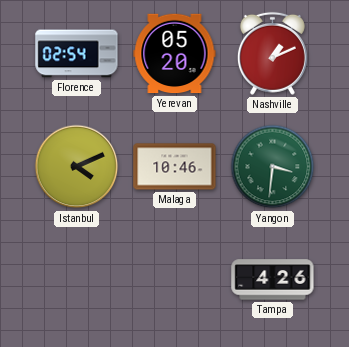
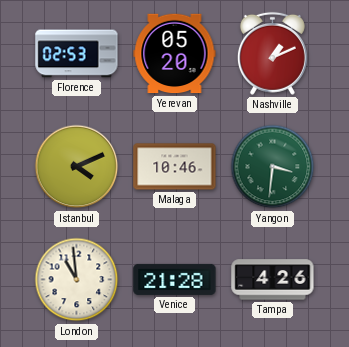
Florence: 02:54 -> 02:53 (77, 54)
London: none -> 10:59 (77, 280)
Venice: none -> 21:28 (175, 279)
